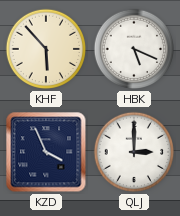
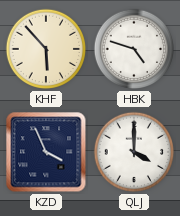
HBK: 5:19 -> 4:48 (134, 49)
QLJ: 3:00 -> 4:00 (134, 152)
